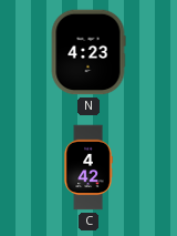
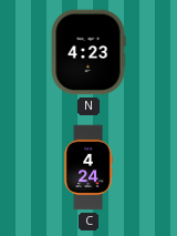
C: 4:42 -> 4:24 (88, 167)
